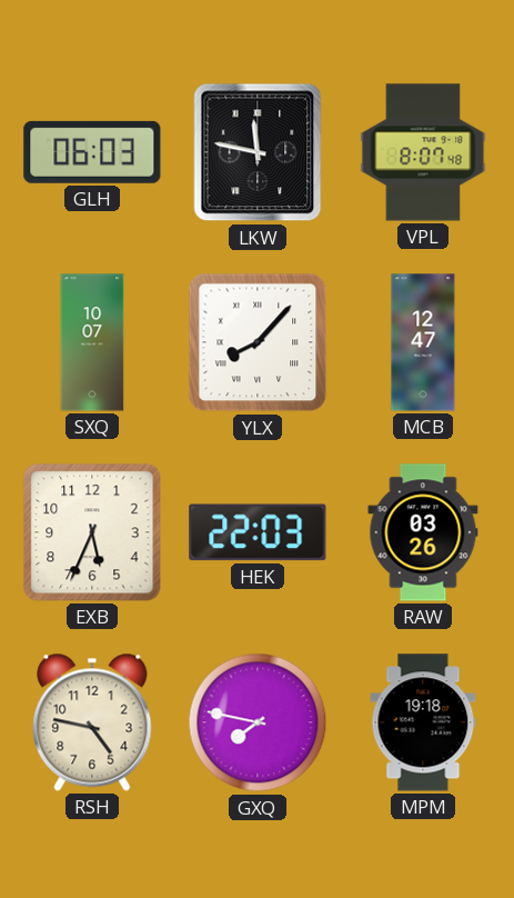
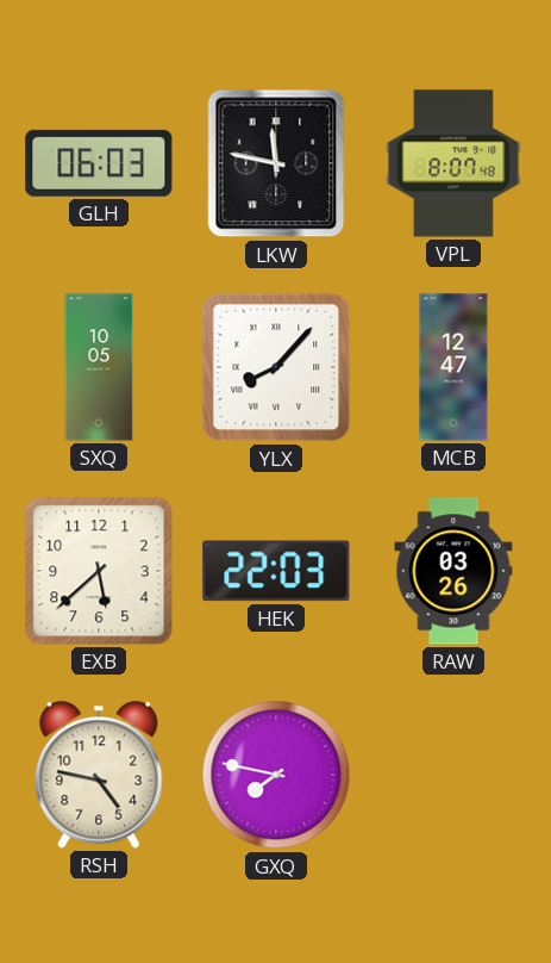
SXQ: 10:07 -> 10:05 (99, 367)
EXB: 5:34 -> 5:38 (99, 571)
MPM: 19:18 -> none (423, 722)
